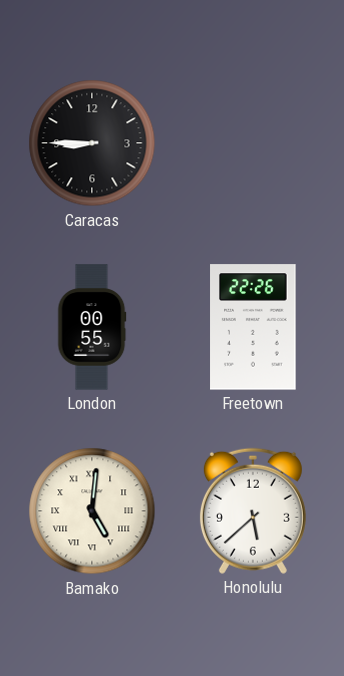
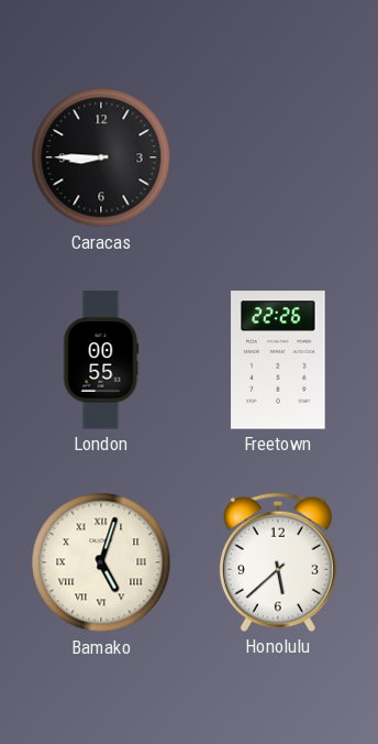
Bamako: 5:01 -> 5:03 (101, 562)
